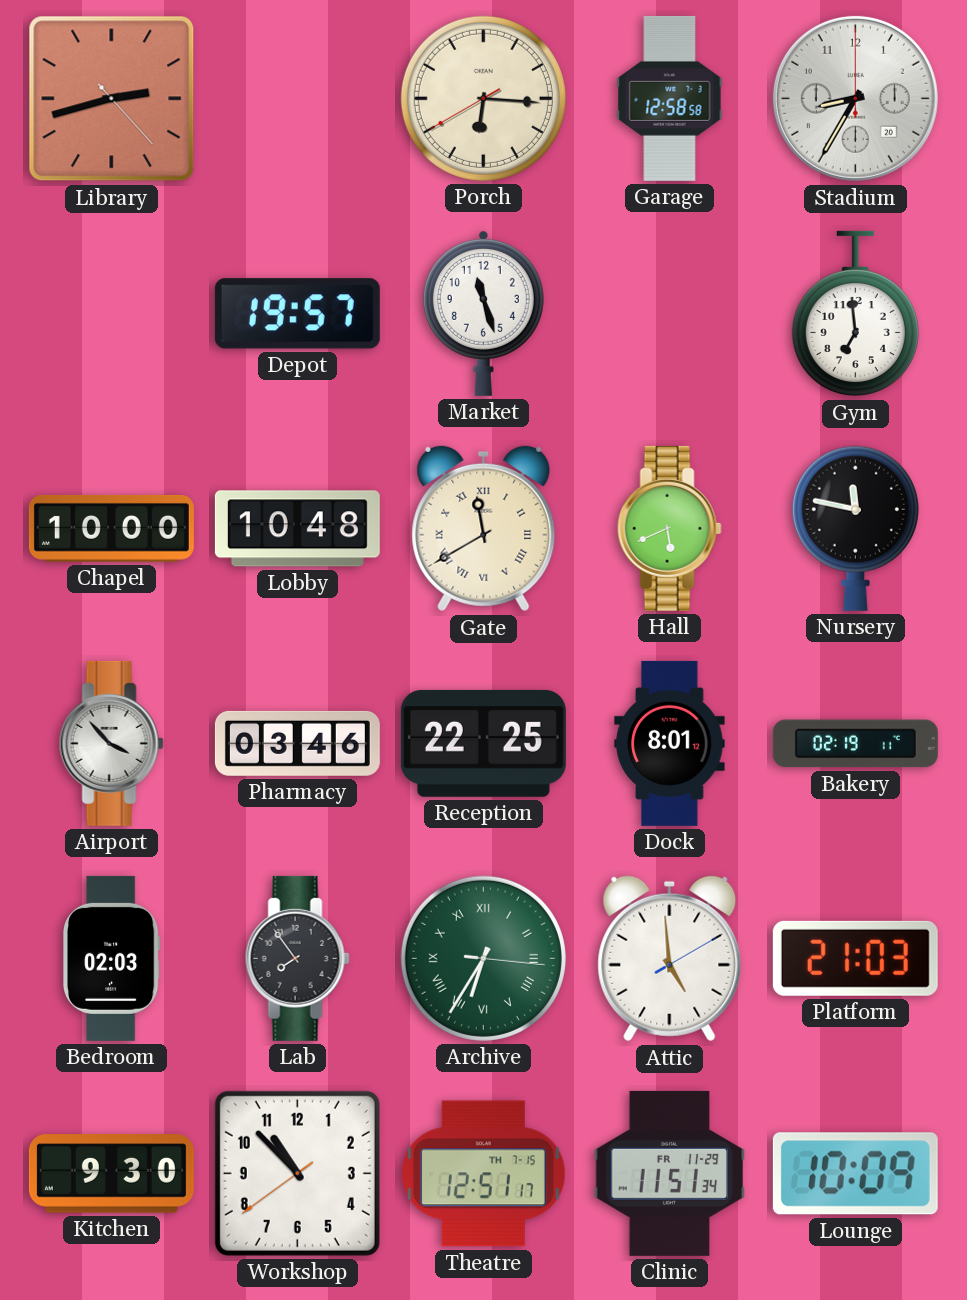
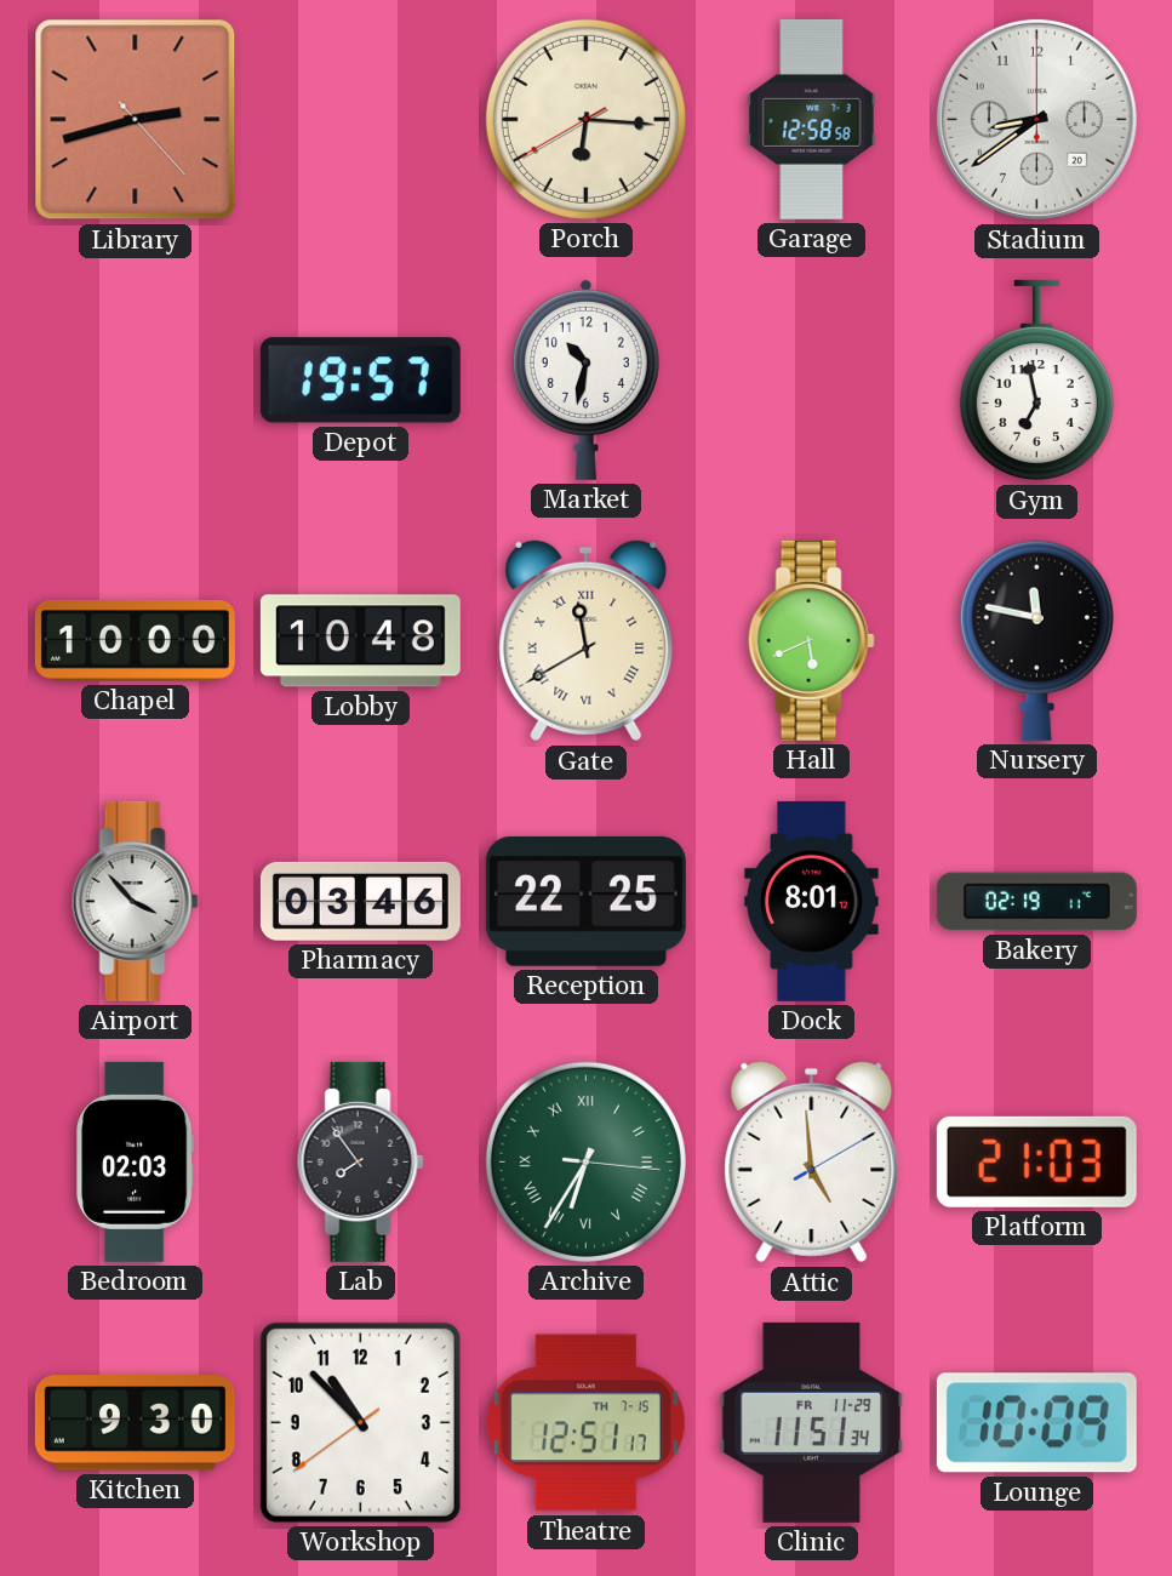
Stadium: 8:35 -> 8:39 (1036, 119)
Market: 11:27 -> 10:32 (585, 379)
Gym: 6:59 -> 6:58 (1036, 381)
